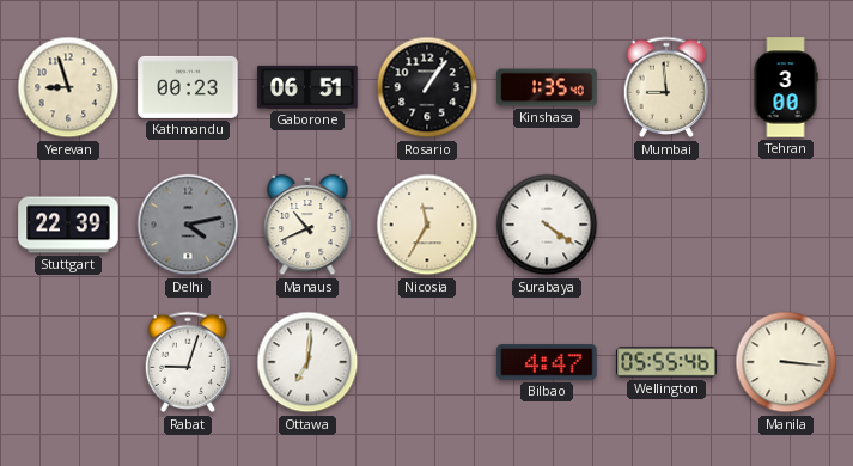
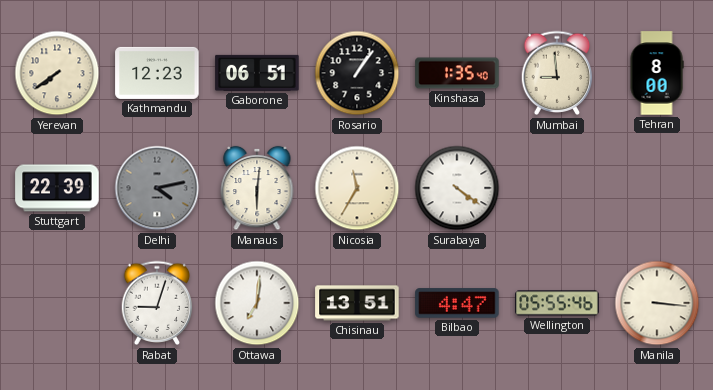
Yerevan: 8:57 -> 7:39 (57, 73)
Kathmandu: 00:23 -> 12:23 (157, 73)
Tehran: 3:00 -> 8:00 (657, 73)
Manaus: 10:41 -> 6:01 (257, 188)
Chisinau: none -> 13:51 (357, 303)
